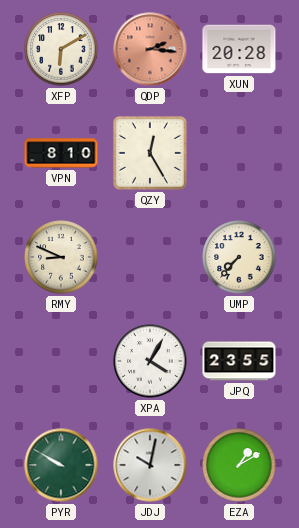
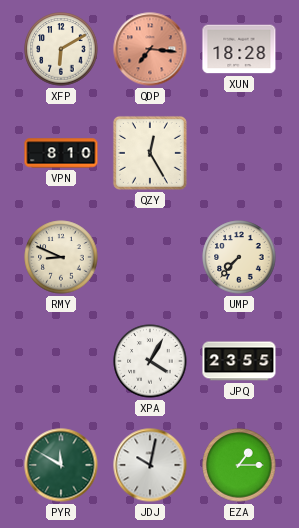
QDP: 2:16 -> 7:16 (150, 49)
XUN: 20:28 -> 18:28 (239, 49)
PYR: 9:50 -> 11:50 (61, 465)
EZA: 1:10 -> 1:15 (239, 465)
